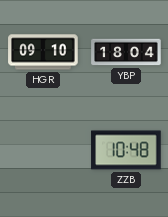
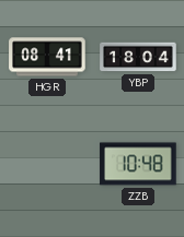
HGR: 09:10 -> 08:41 (47, 57)
